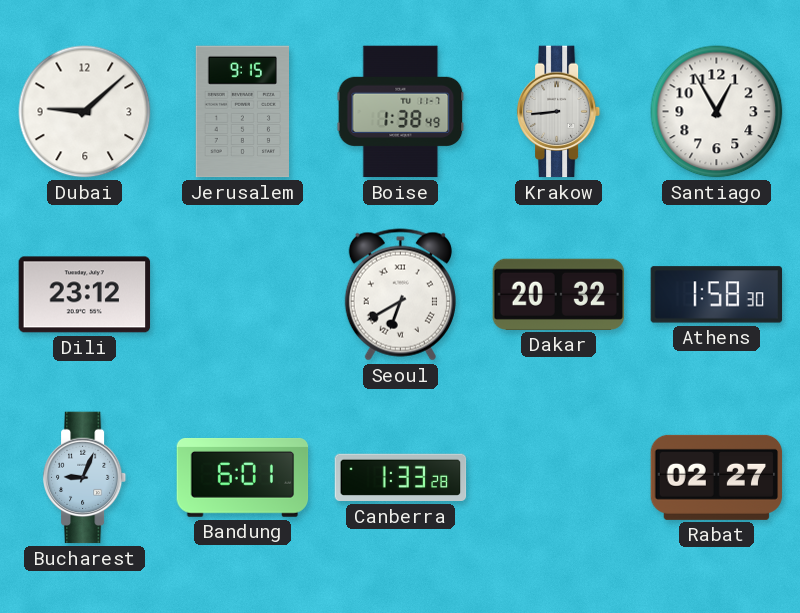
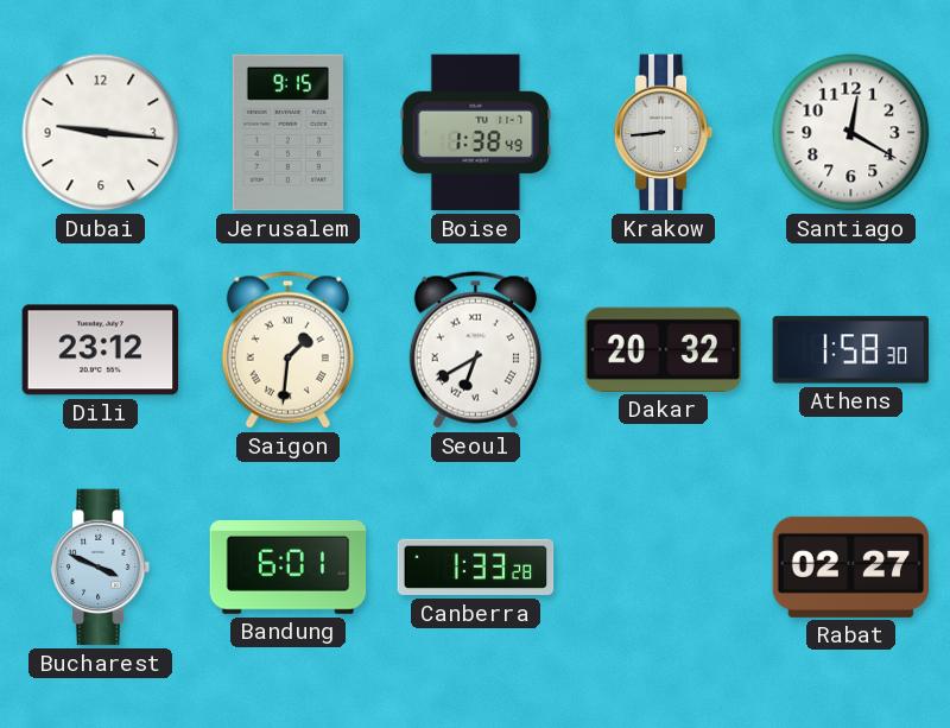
Dubai: 9:08 -> 9:16 (101, 133)
Santiago: 12:55 -> 12:20 (851, 133)
Saigon: none -> 1:31 (287, 350)
Bucharest: 9:04 -> 3:49 (101, 568)
